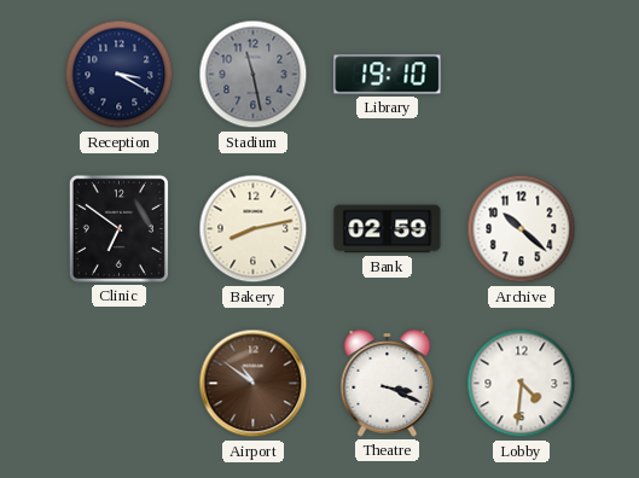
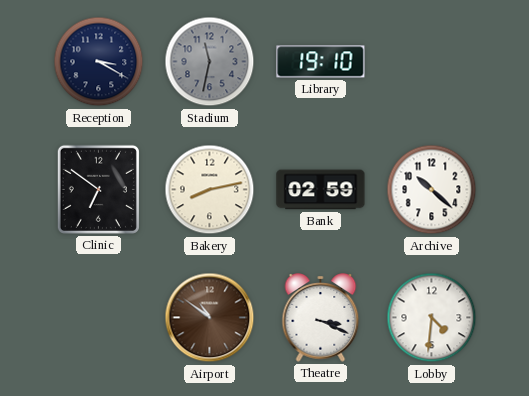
Stadium: 11:28 -> 11:32 (210, 62)
